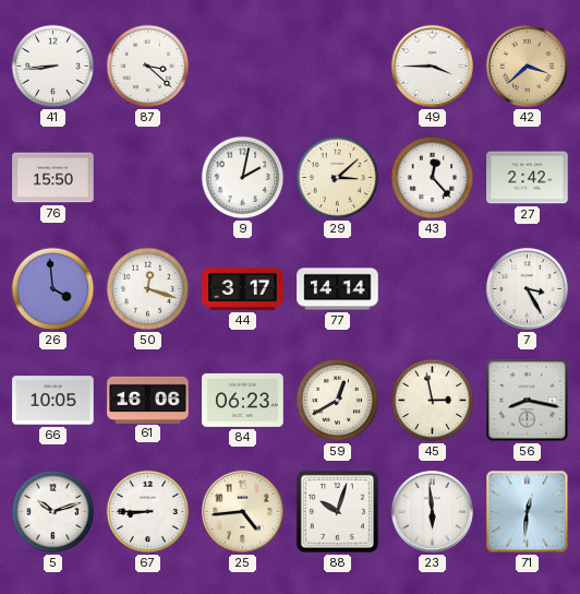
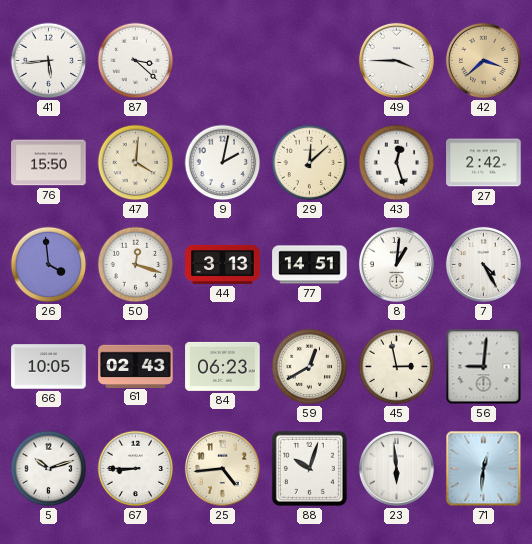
41: 8:44 -> 5:44 (49, 61)
47: none -> 4:01 (136, 163)
29: 3:08 -> 12:08 (310, 163)
43: 12:23 -> 12:27 (397, 163)
44: 3:17 -> 3:13 (223, 264)
77: 14:14 -> 14:51 (310, 265)
8: none -> 1:01 (396, 264)
7: 3:25 -> 4:25 (483, 264)
61: 16:06 -> 02:43 (136, 366)
56: 8:17 -> 9:01 (484, 367)
